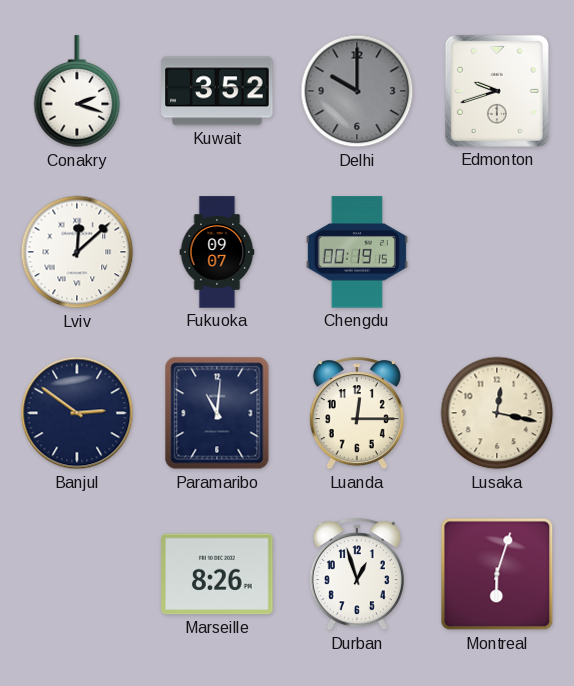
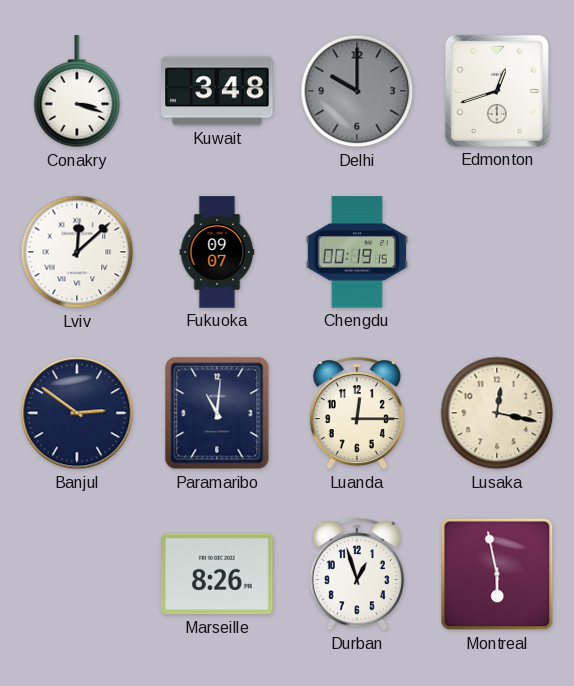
Conakry: 2:18 -> 3:18 (77, 92)
Kuwait: 3:52 -> 3:48 (217, 91)
Edmonton: 9:42 -> 12:42 (497, 91)
Montreal: 6:03 -> 5:58 (497, 574)
